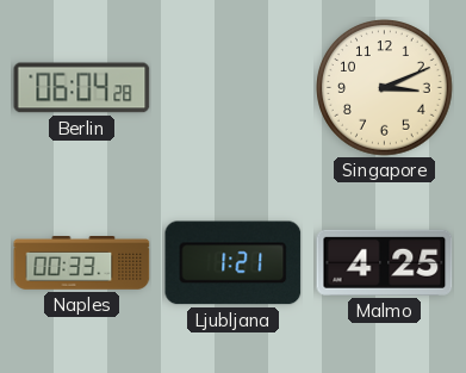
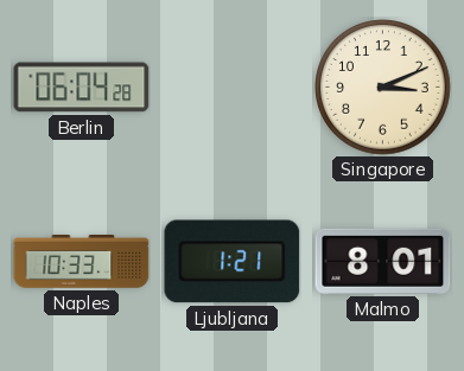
Naples: 00:33 -> 10:33 (82, 262)
Malmo: 4:25 -> 8:01 (383, 261)
